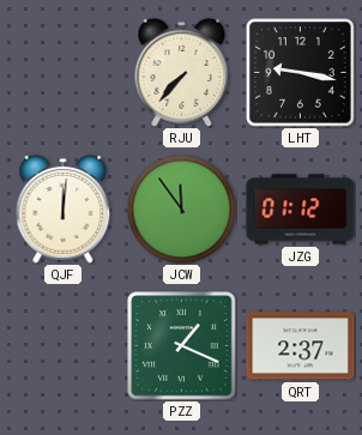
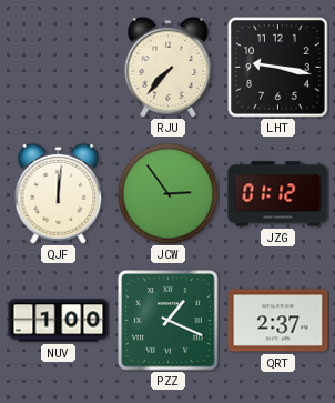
JCW: 11:54 -> 2:54 (167, 193)
NUV: none -> 1:00 (59, 321)
